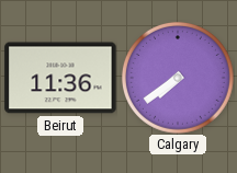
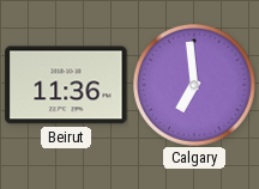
Calgary: 7:39 -> 6:59 (194, 85)
